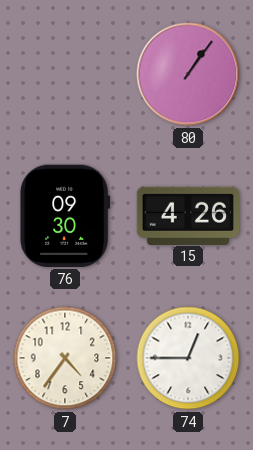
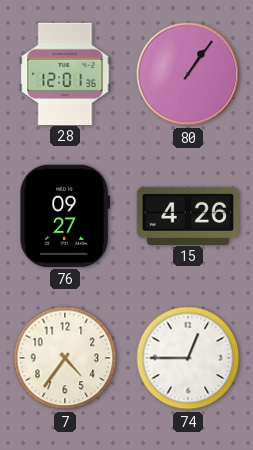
28: none -> 12:01 (65, 73)
76: 09:30 -> 09:27 (65, 216)
